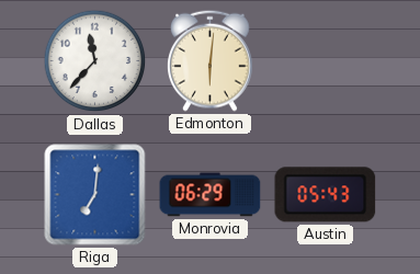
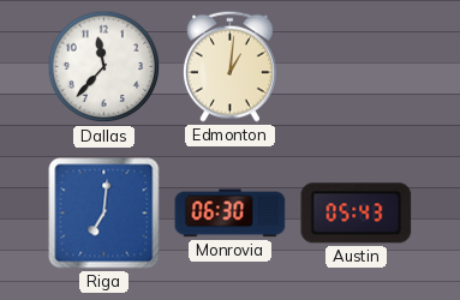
Edmonton: 6:01 -> 1:01 (231, 66)
Monrovia: 06:29 -> 06:30 (231, 214)
